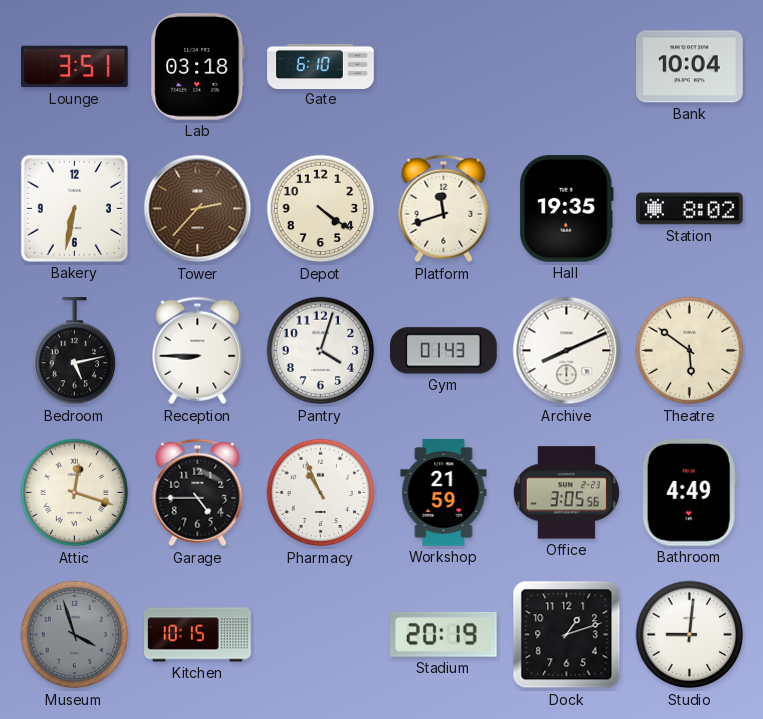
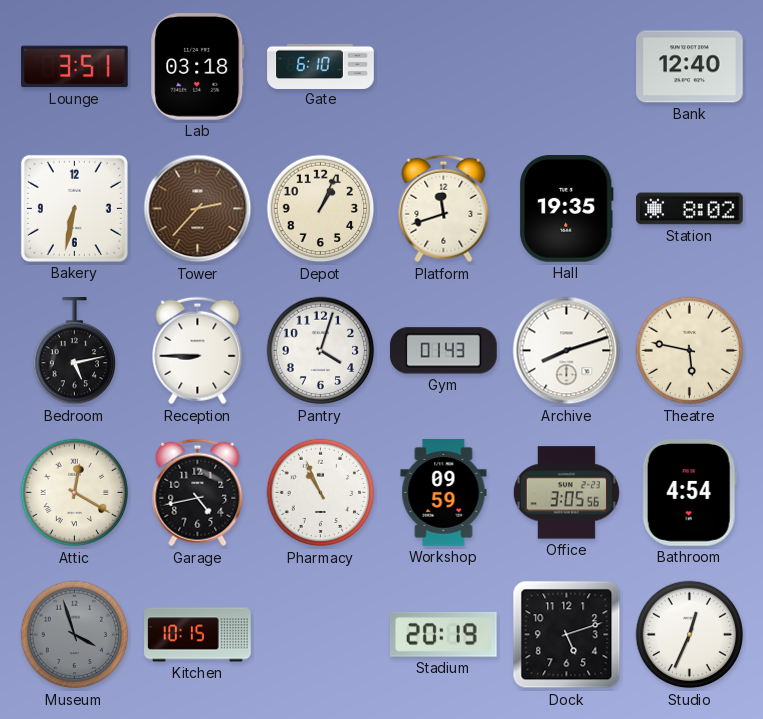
Bank: 10:04 -> 12:40 (690, 67)
Depot: 4:21 -> 1:04 (321, 209)
Archive: 8:11 -> 8:12 (567, 351)
Theatre: 5:51 -> 5:47 (690, 351)
Attic: 12:18 -> 12:20 (75, 493)
Garage: 4:45 -> 4:43 (198, 493)
Workshop: 21:59 -> 09:59 (444, 493)
Bathroom: 4:49 -> 4:54 (689, 493)
Dock: 1:12 -> 5:12 (567, 635)
Studio: 9:01 -> 12:34 (690, 635)
